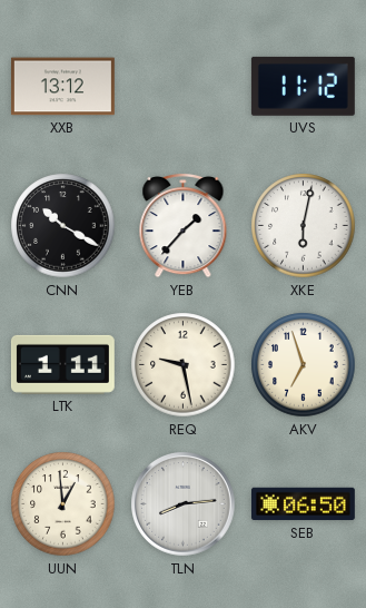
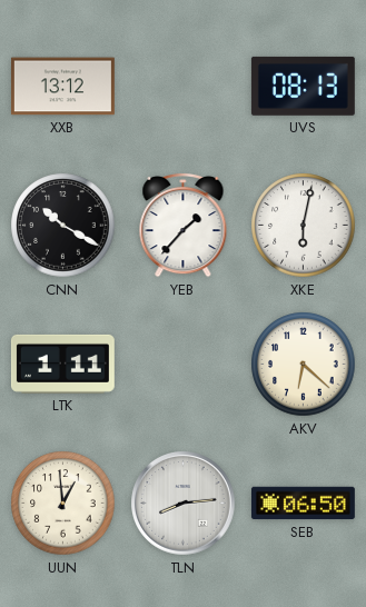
UVS: 11:12 -> 08:13 (303, 86)
REQ: 9:28 -> none (184, 365)
AKV: 6:57 -> 6:22 (304, 365)
